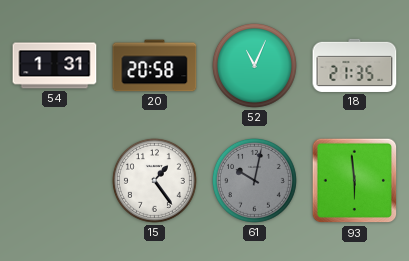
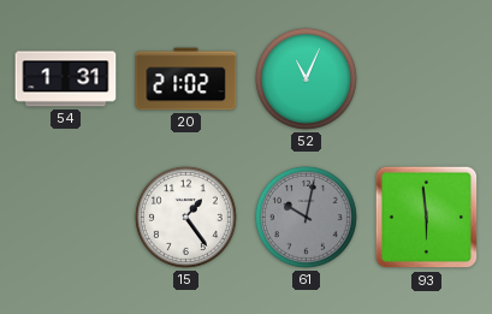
20: 20:58 -> 21:02 (186, 79)
18: 21:35 -> none (355, 65)
